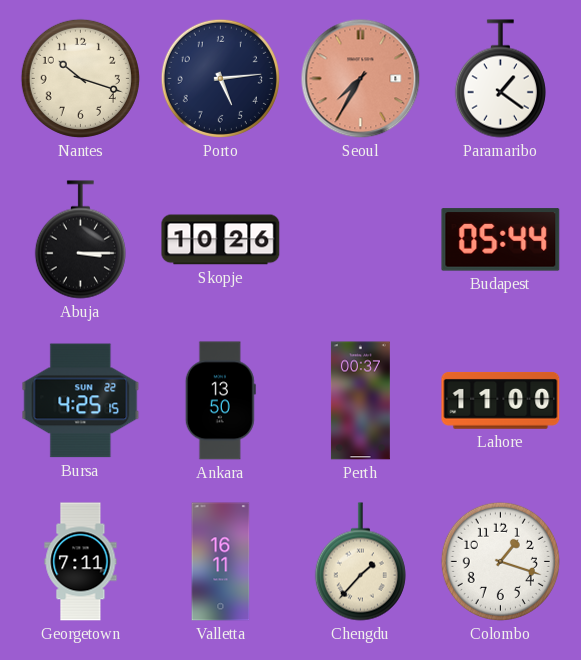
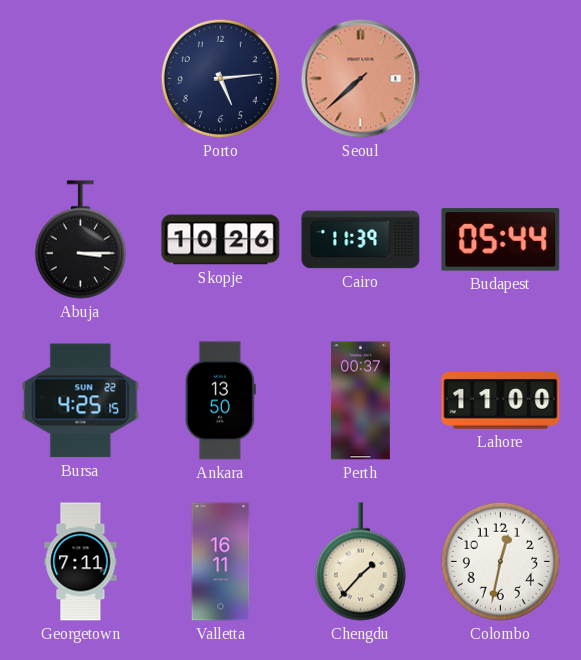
Nantes: 10:18 -> none (80, 78)
Seoul: 7:35 -> 7:38 (361, 79)
Paramaribo: 1:21 -> none (500, 79)
Cairo: none -> 11:39 (361, 240)
Colombo: 1:18 -> 12:32 (500, 561)
